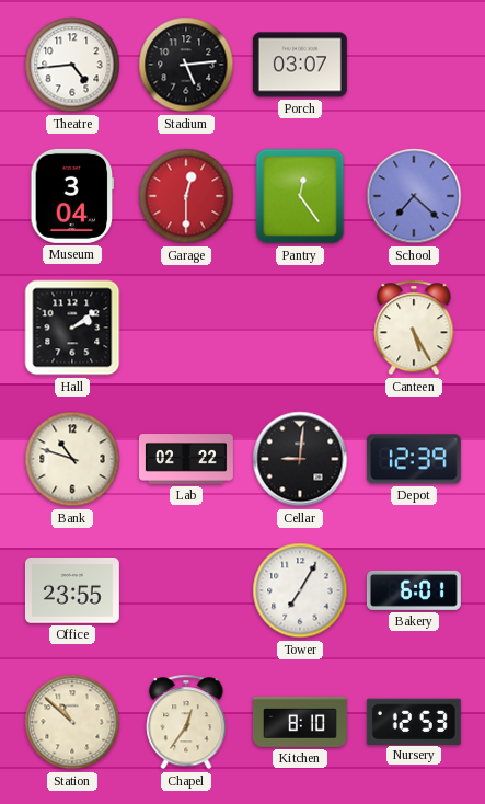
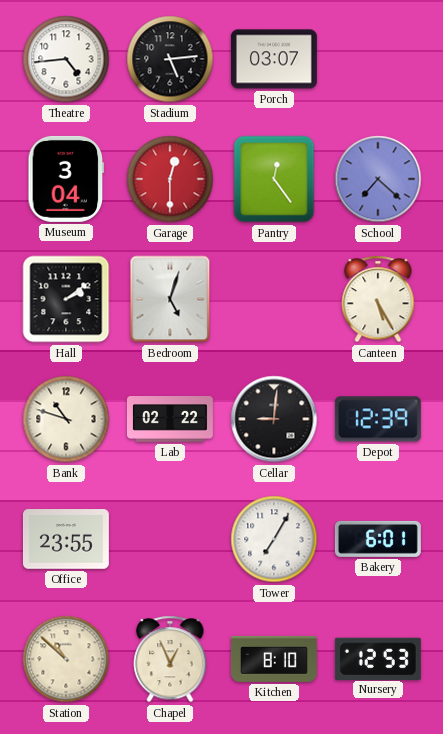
Bedroom: none -> 5:03 (170, 299)
Chapel: 12:36 -> 12:56 (170, 659)
